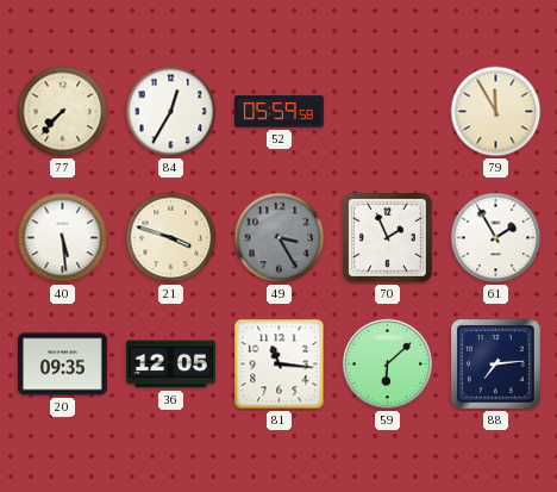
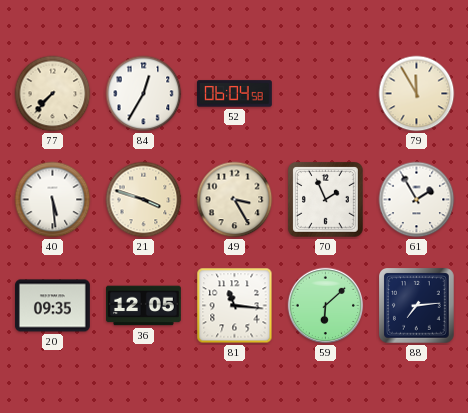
52: 05:59 -> 06:04 (234, 94)
49 dial: grey -> cream (235, 200)
